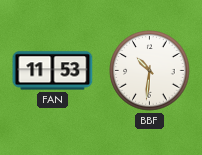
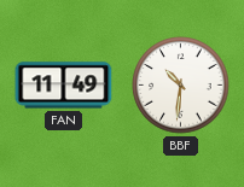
FAN: 11:53 -> 11:49 (64, 86)
